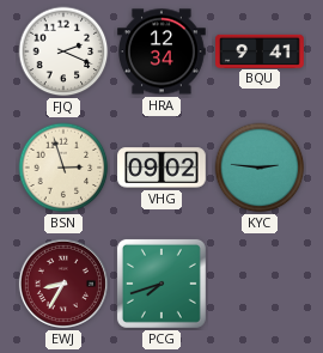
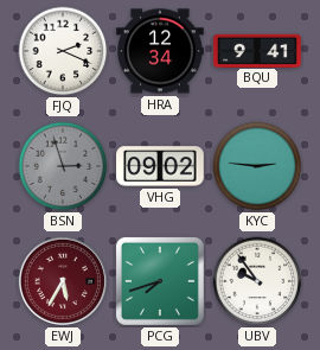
BSN dial: cream -> grey (63, 166)
EWJ: 8:35 -> 5:35 (63, 281)
UBV: none -> 9:54 (257, 281)
